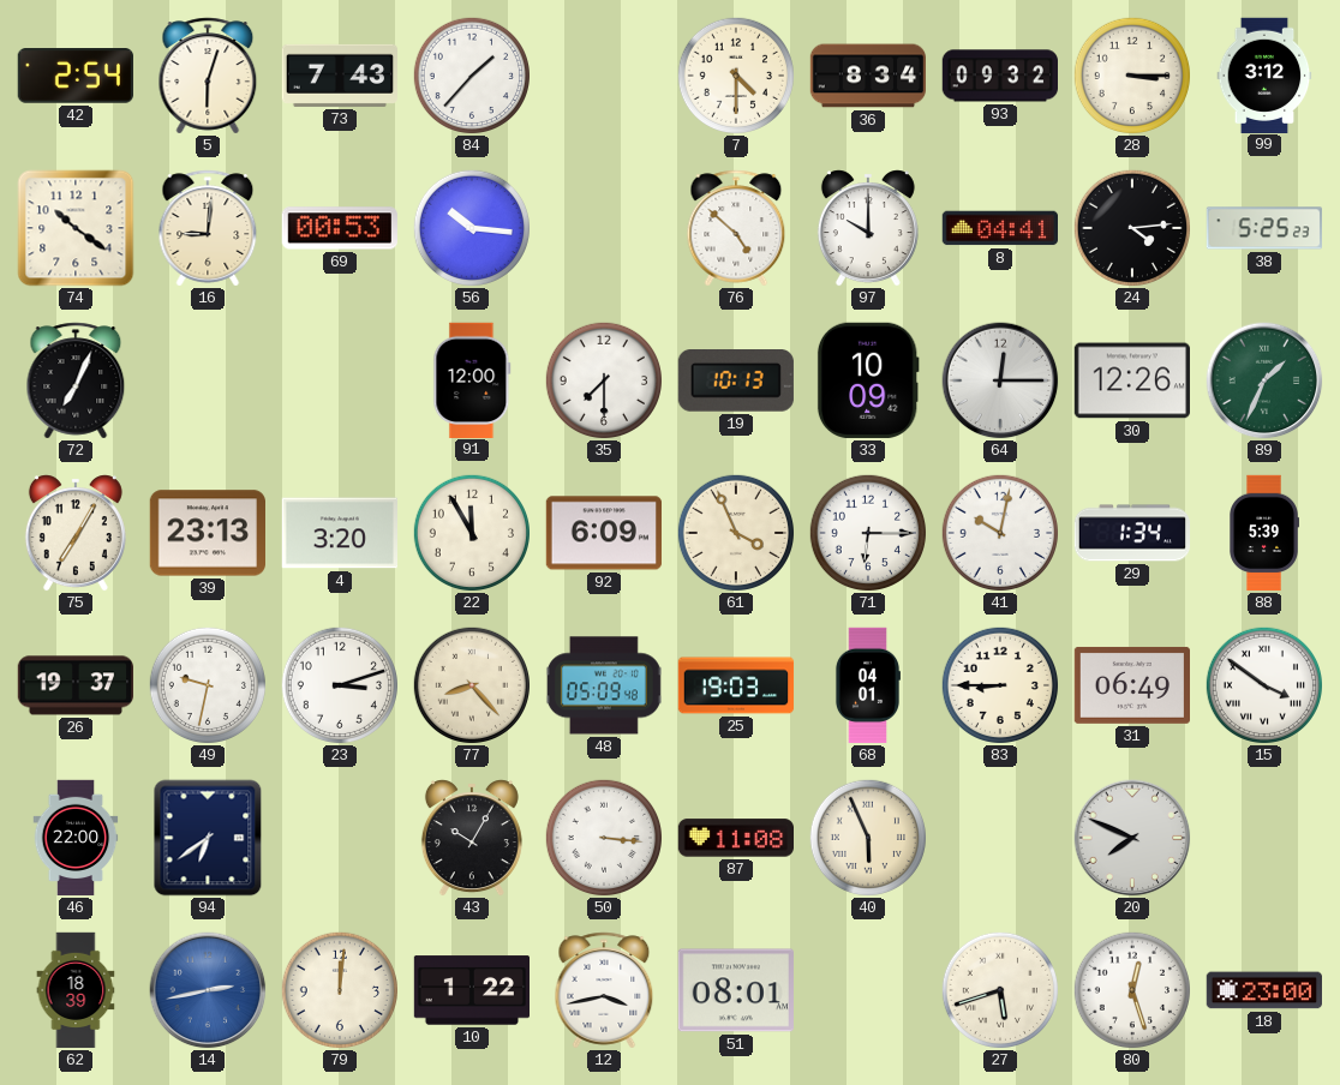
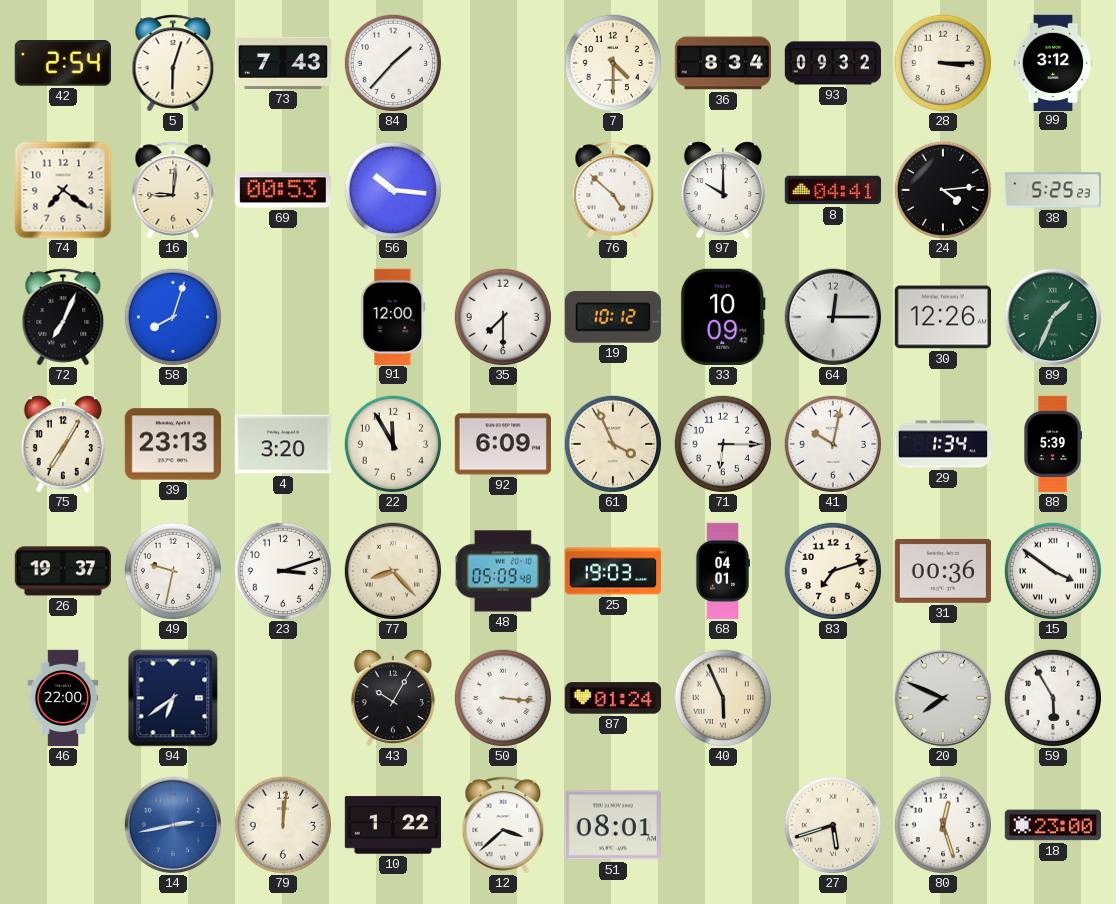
74: 10:21 -> 7:21 (63, 190)
58: none -> 8:03 (172, 316)
19: 10:13 -> 10:12 (613, 318)
83: 8:45 -> 7:12 (832, 570)
31: 06:49 -> 00:36 (942, 571)
87: 11:08 -> 01:24 (612, 698)
59: none -> 5:55 (1052, 697)
62: 18:39 -> none (76, 990)
12: 3:43 -> 3:38 (503, 825)
